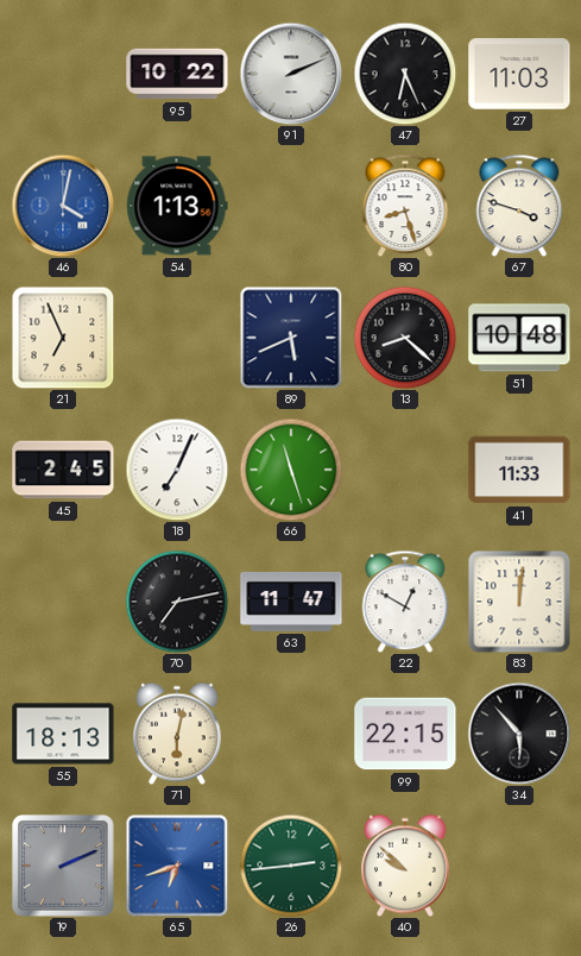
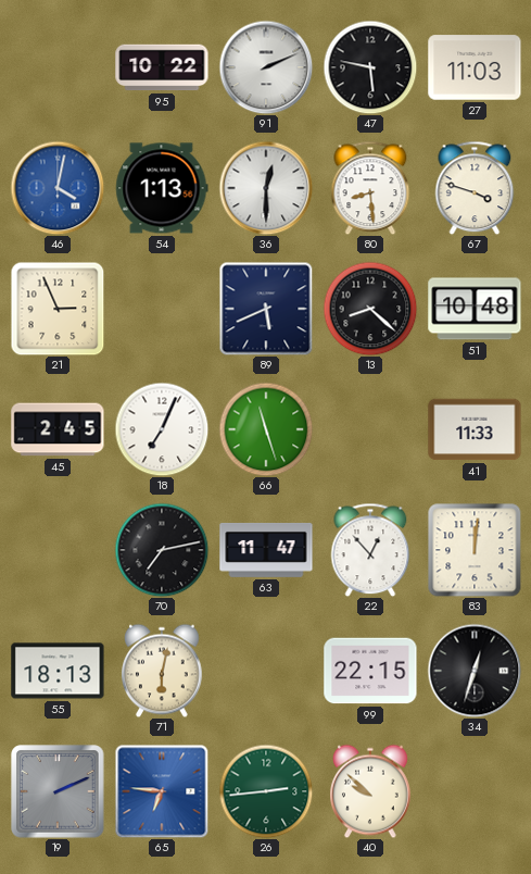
47: 6:26 -> 5:47 (370, 67)
36: none -> 12:30 (266, 188)
80: 8:27 -> 8:29 (370, 188)
21: 6:56 -> 2:56 (58, 309)
22: 12:50 -> 12:53 (370, 550)
34: 5:53 -> 12:33 (475, 671)
65: 6:42 -> 6:46 (162, 791)
